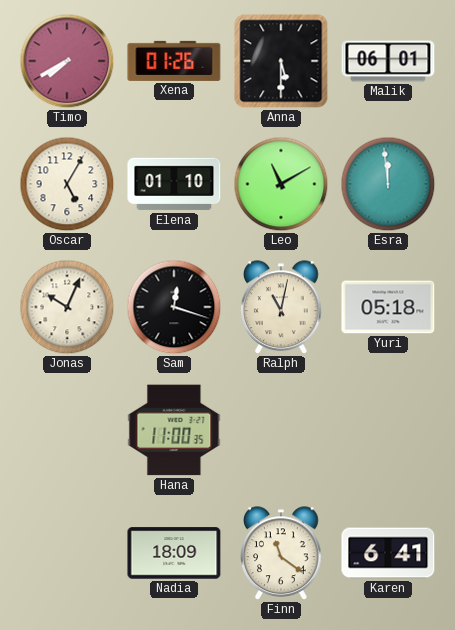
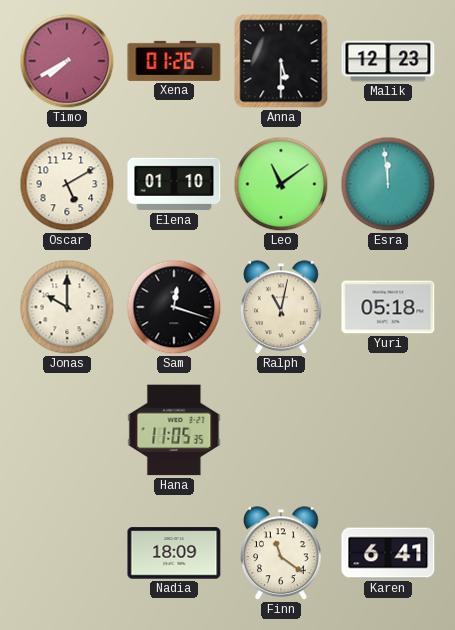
Malik: 06:01 -> 12:23 (388, 61)
Oscar: 5:05 -> 5:10 (67, 184)
Leo: 11:10 -> 11:09 (281, 184)
Jonas: 10:04 -> 10:00 (67, 307)
Hana: 11:00 -> 11:05 (174, 430)
